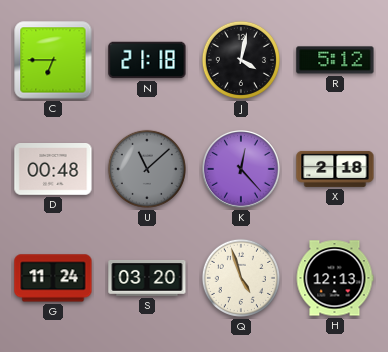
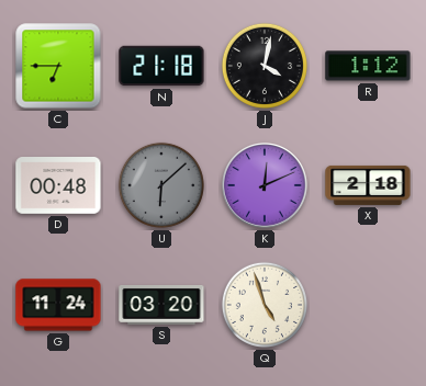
R: 5:12 -> 1:12 (368, 66)
U: 11:08 -> 6:08 (161, 185)
K: 12:23 -> 12:11 (266, 186)
H: 12:13 -> none (335, 278)
